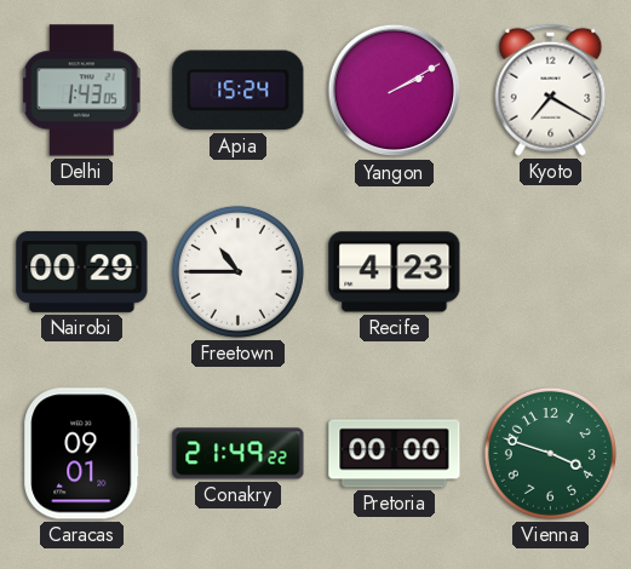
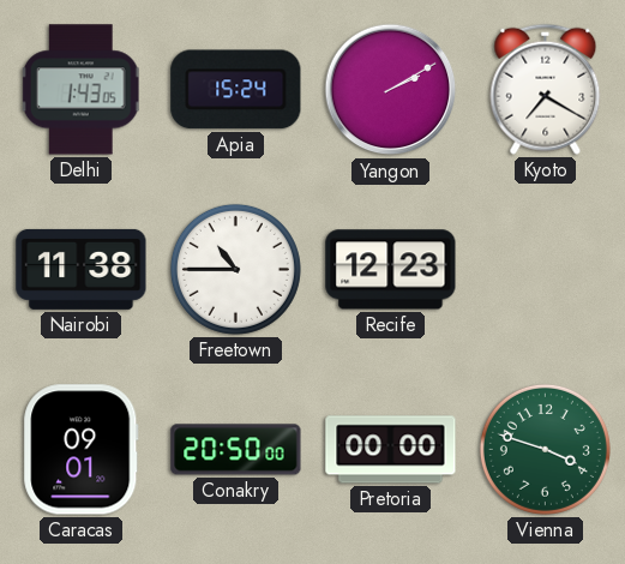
Nairobi: 00:29 -> 11:38 (82, 269)
Recife: 4:23 -> 12:23 (391, 270)
Conakry: 21:49 -> 20:50 (236, 450)
